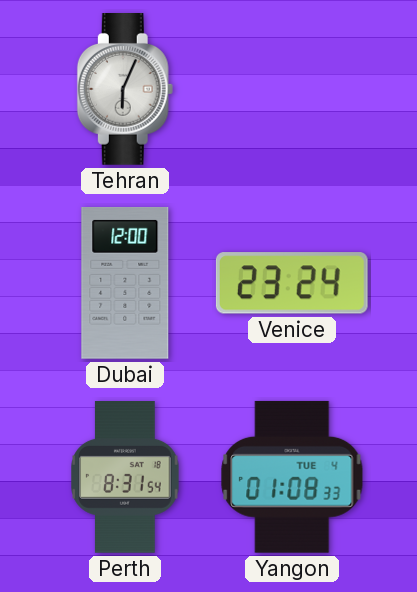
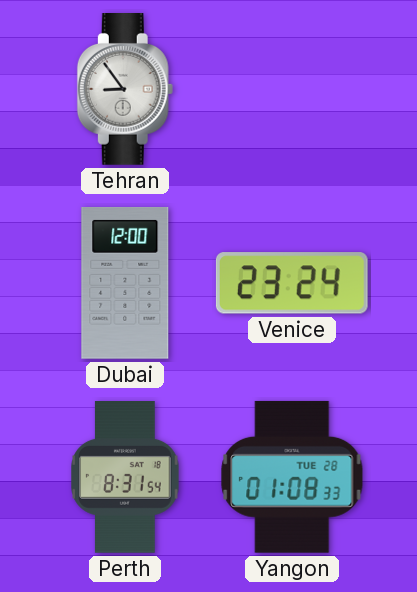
Tehran: 6:04 -> 8:54 (125, 90)
Yangon date: TUE 4 -> TUE 28 (292, 477)
